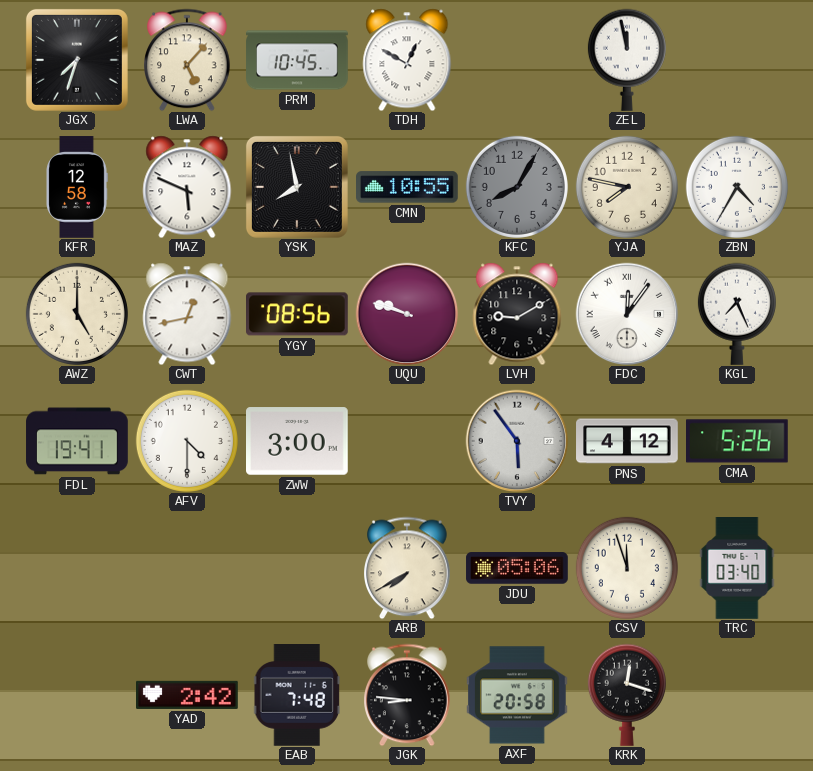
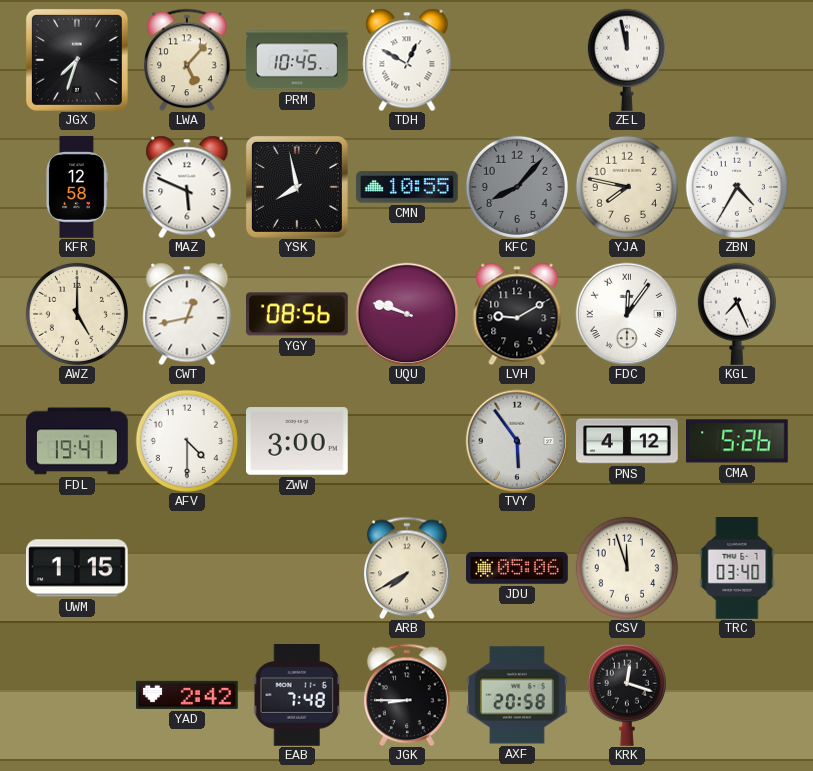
KFC: 8:05 -> 8:07 (517, 187)
UWM: none -> 1:15 (78, 568)
JGK: 8:46 -> 8:45 (408, 695)
